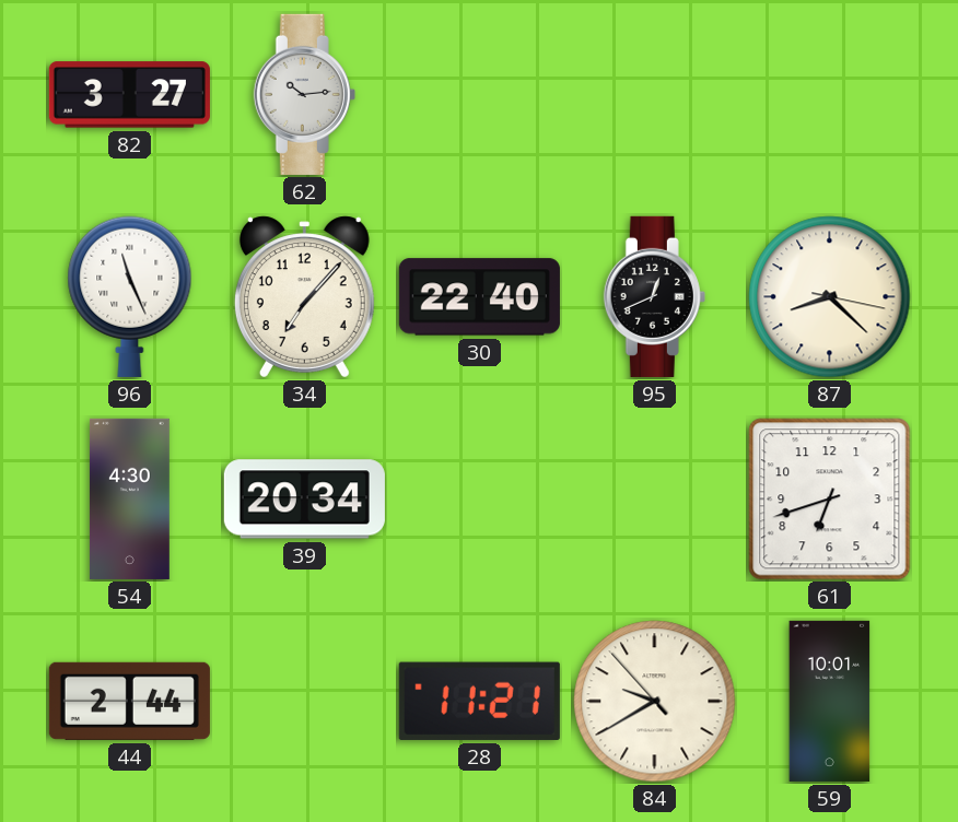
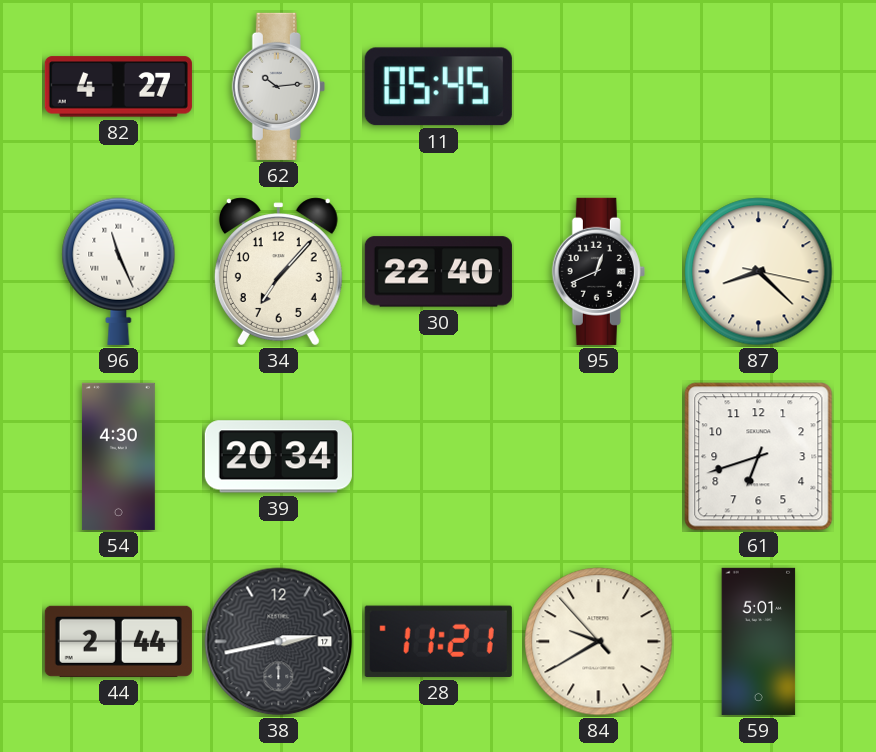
82: 3:27 -> 4:27 (118, 87)
11: none -> 05:45 (438, 87)
38: none -> 2:43 (279, 642)
59: 10:01 -> 5:01 (759, 641)
